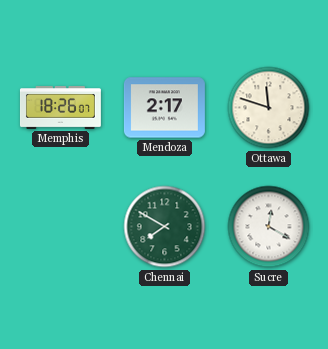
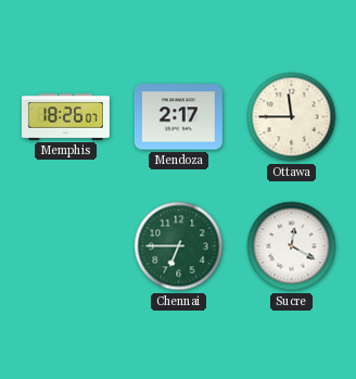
Ottawa: 11:48 -> 11:45 (292, 117)
Chennai: 7:50 -> 6:45 (179, 247)
